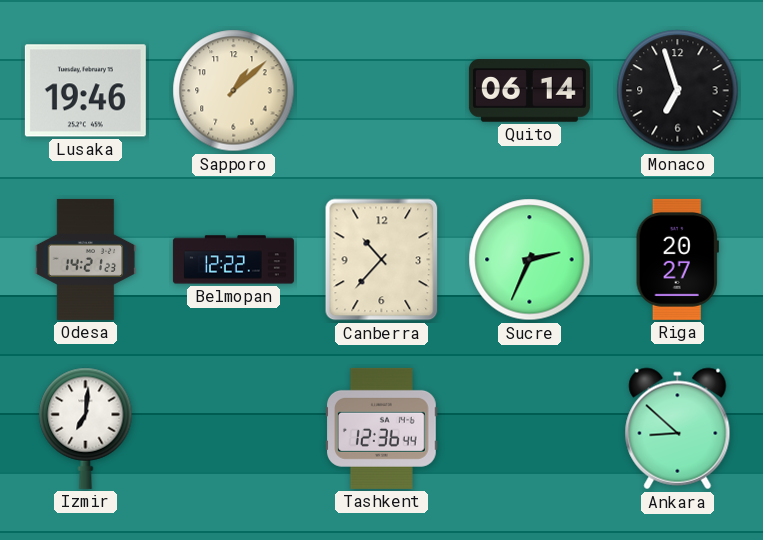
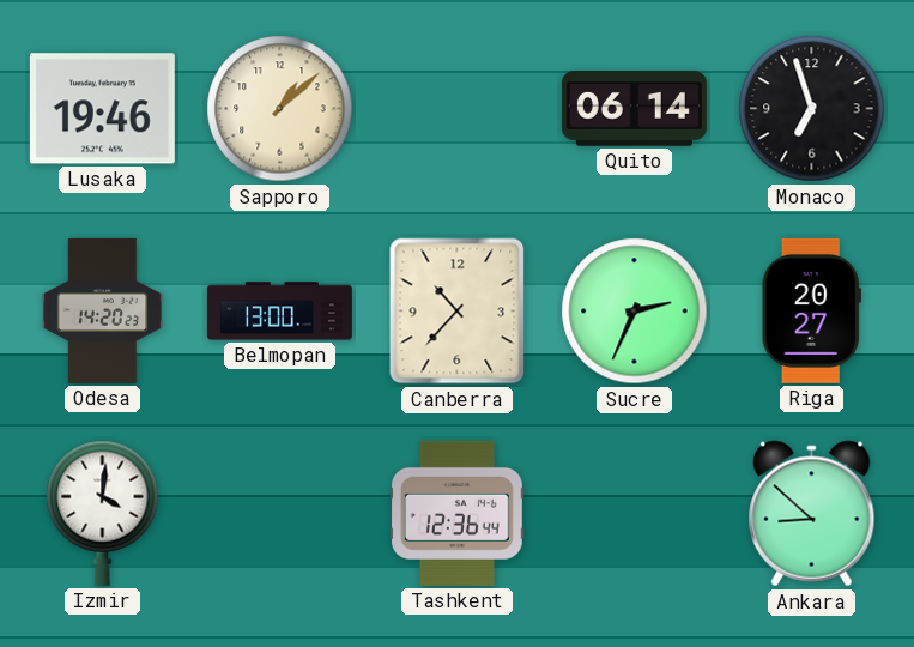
Odesa: 14:21 -> 14:20 (103, 310)
Belmopan: 12:22 -> 13:00 (279, 312)
Izmir: 7:01 -> 4:01 (103, 513)
